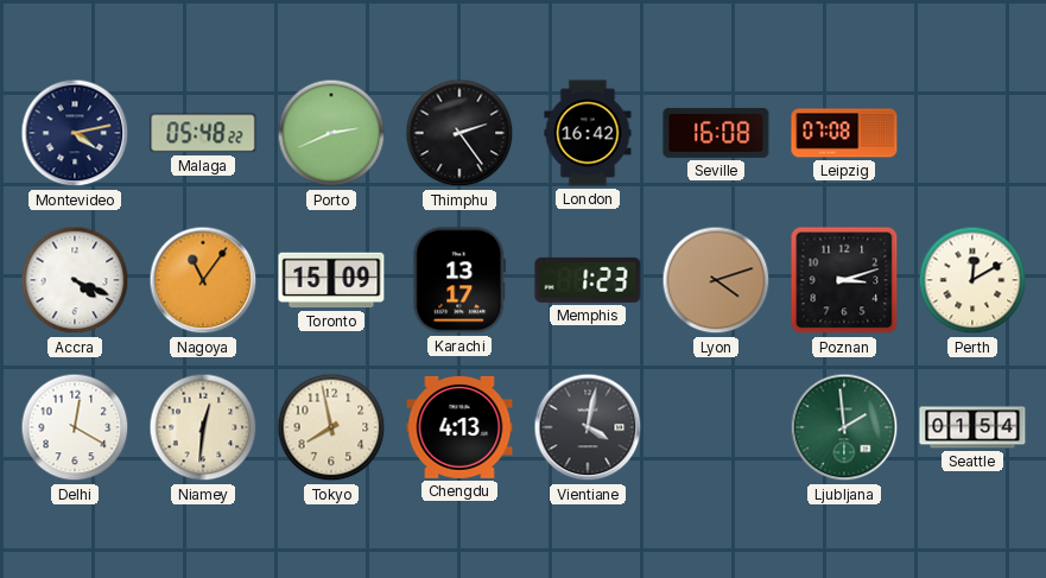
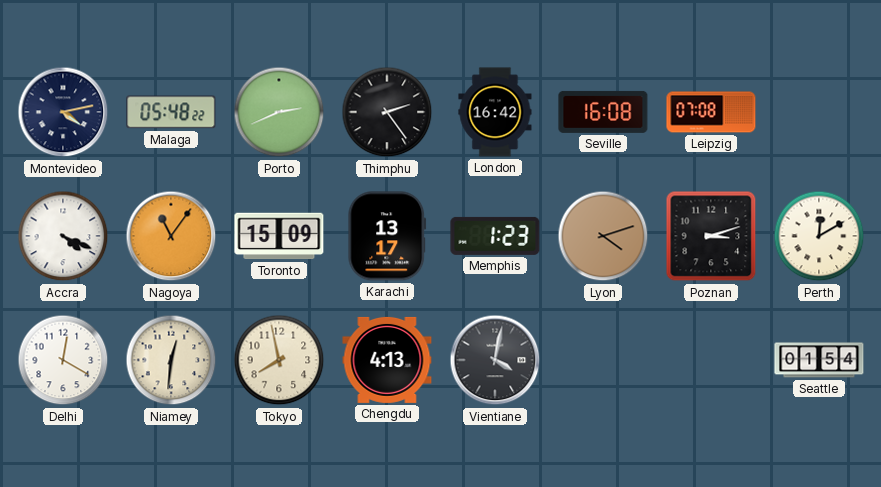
Ljubljana: 1:59 -> none (844, 427)
